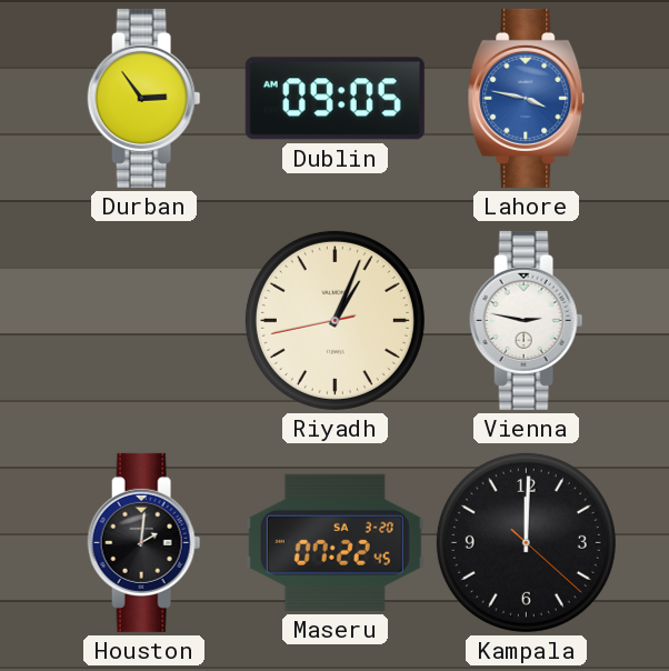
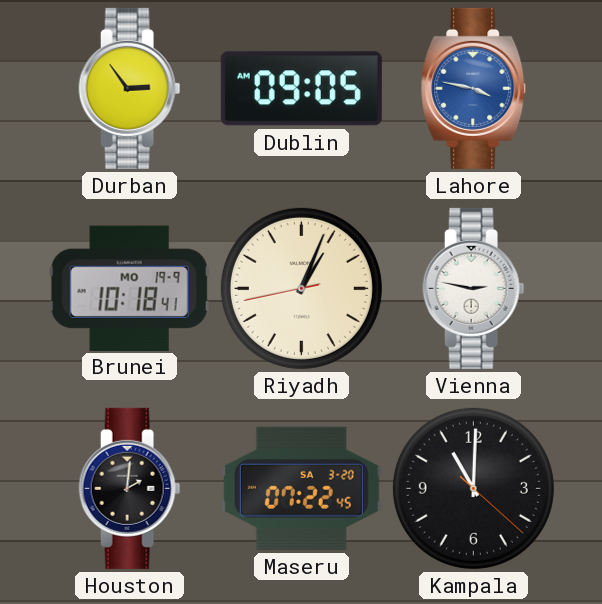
Brunei: none -> 10:18 (129, 288)
Kampala: 12:00 -> 11:00 (473, 488)
